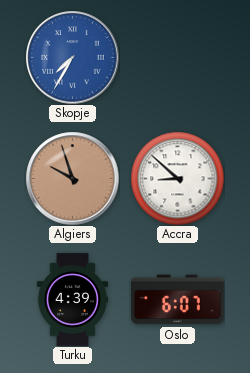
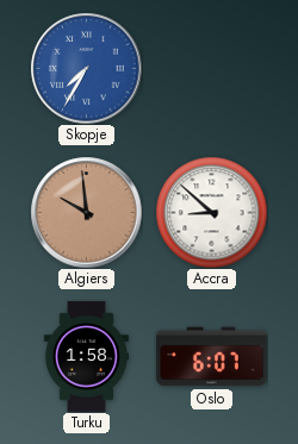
Algiers: 9:57 -> 9:59 (86, 212)
Turku: 4:39 -> 1:58 (86, 357)
